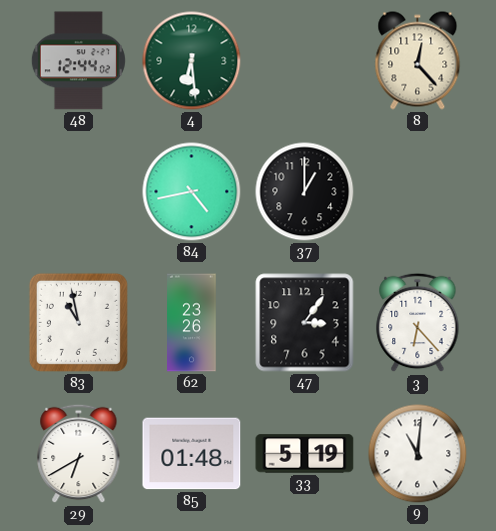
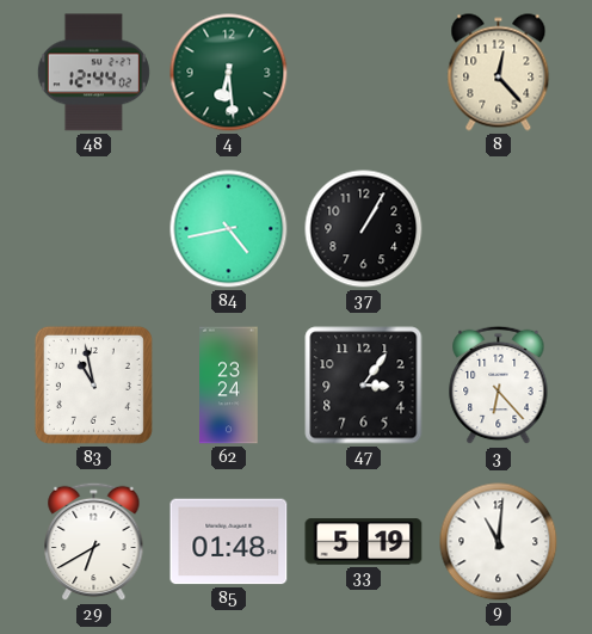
37: 1:00 -> 1:05 (364, 229)
62: 23:26 -> 23:24 (229, 386)
